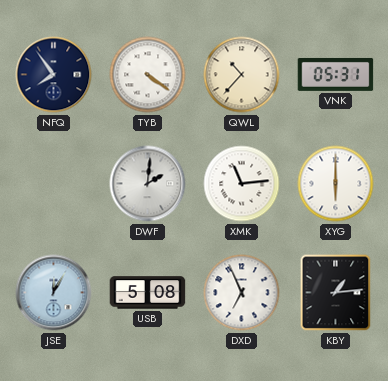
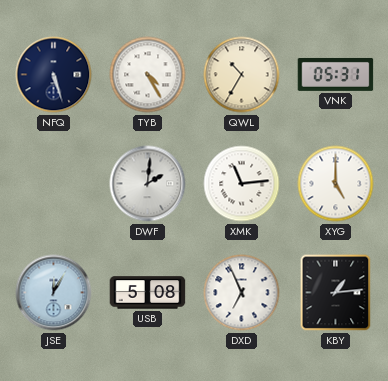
NFQ: 7:54 -> 5:27 (54, 75)
TYB: 4:21 -> 4:25 (148, 75)
QWL: 10:37 -> 10:35 (242, 75)
XYG: 6:00 -> 5:00 (336, 184)
